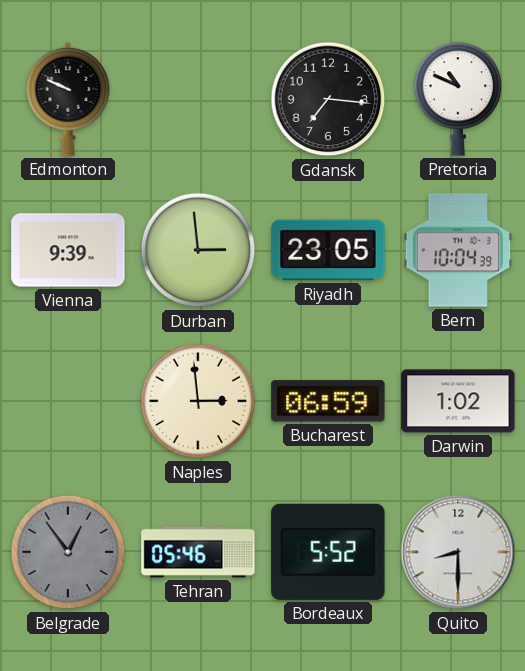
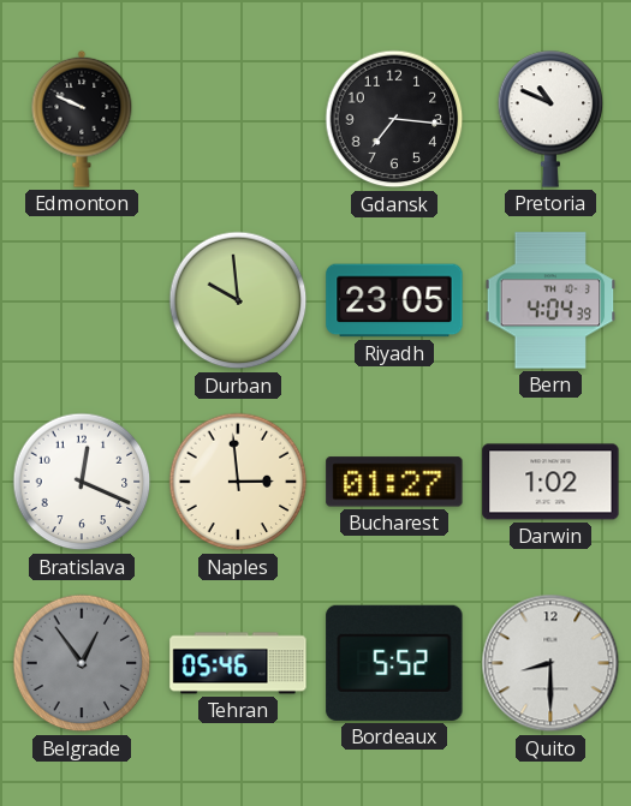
Vienna: 9:39 -> none (68, 250)
Durban: 2:59 -> 9:59 (238, 300)
Bern: 10:04 -> 4:04 (550, 300)
Bratislava: none -> 12:19 (82, 482)
Bucharest: 06:59 -> 01:27 (394, 482)
